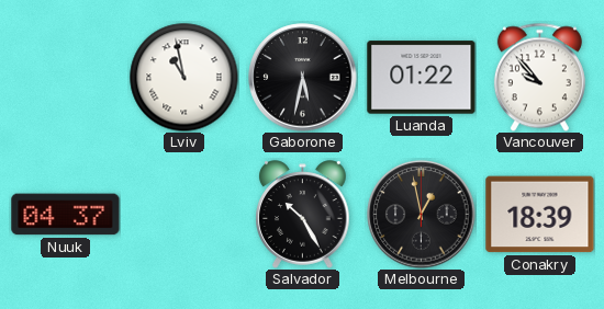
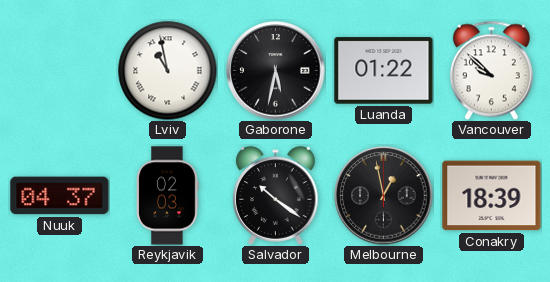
Vancouver: 9:53 -> 9:52 (491, 70)
Reykjavik: none -> 02:03 (167, 196)
Salvador: 10:25 -> 10:21 (276, 196)
